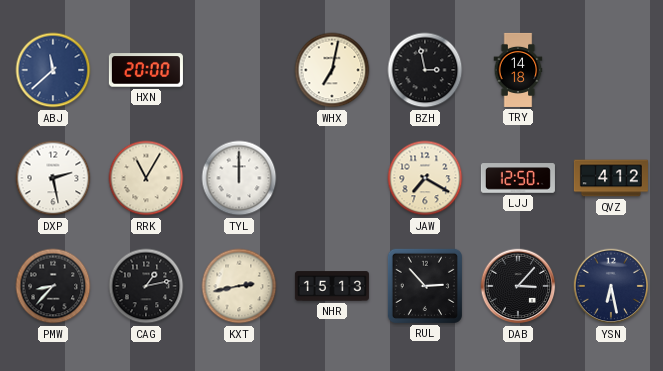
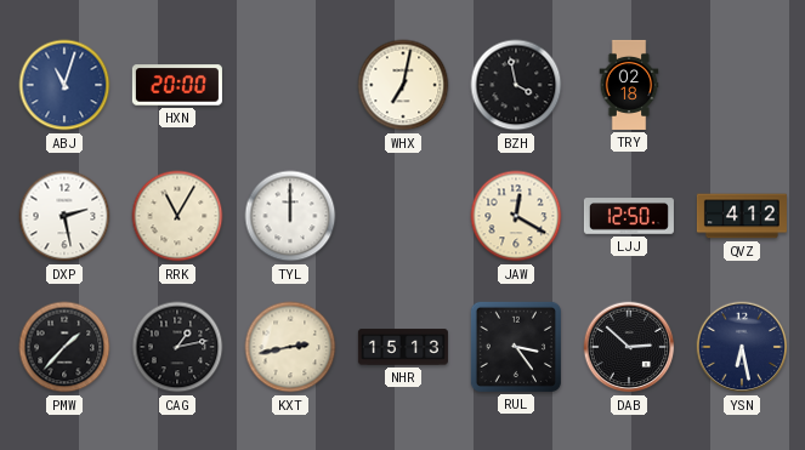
ABJ: 11:38 -> 11:03 (64, 85)
BZH: 2:58 -> 3:58 (516, 85)
TRY: 14:18 -> 02:18 (629, 85)
JAW: 7:20 -> 12:20 (516, 216)
PMW: 8:37 -> 1:37 (64, 347)
RUL: 2:53 -> 3:24 (516, 347)
DAB: 3:07 -> 2:52 (629, 347)
